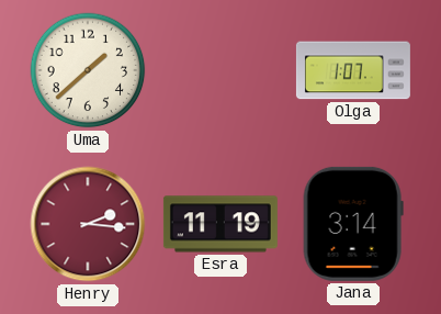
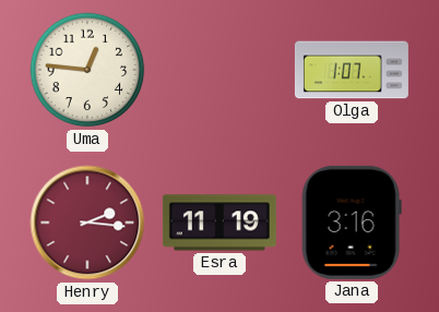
Uma: 1:38 -> 12:46 (87, 70)
Jana: 3:14 -> 3:16 (352, 223)
